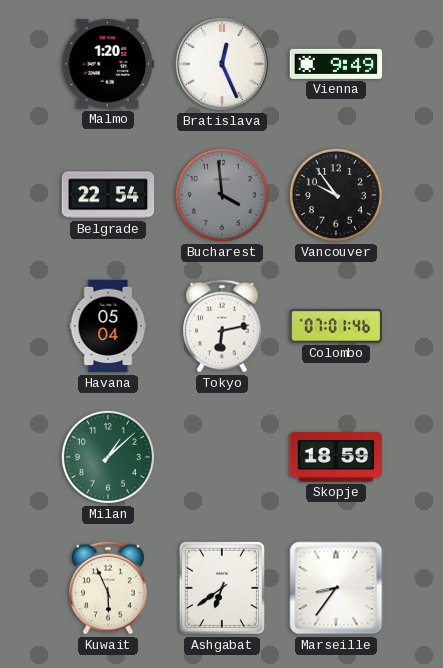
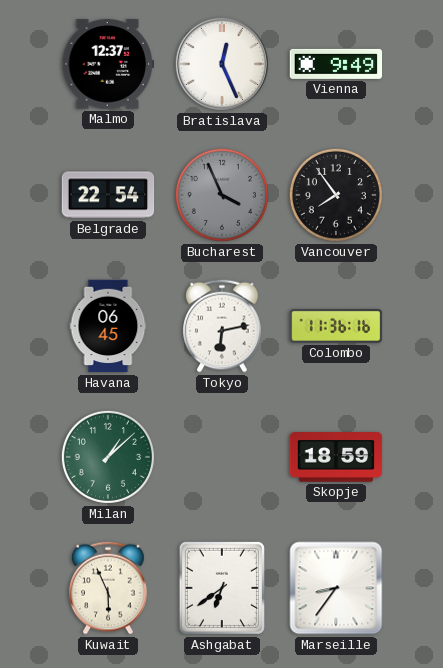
Malmo: 1:20 -> 12:37 (108, 64)
Bucharest: 3:59 -> 3:56 (222, 195)
Vancouver: 9:54 -> 7:54 (336, 195)
Havana: 05:04 -> 06:45 (108, 326)
Colombo: 07:01 -> 11:36 (336, 327)
